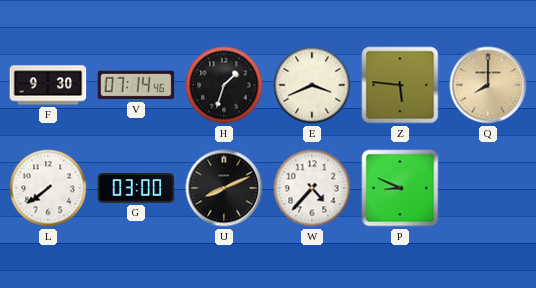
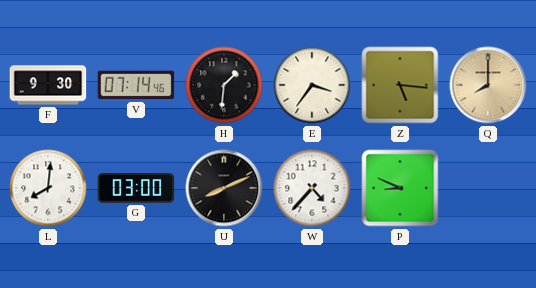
H: 1:33 -> 1:31 (224, 85)
E: 3:41 -> 3:36 (312, 85)
Z: 5:46 -> 5:16 (400, 85)
L: 7:39 -> 8:01 (48, 188)
